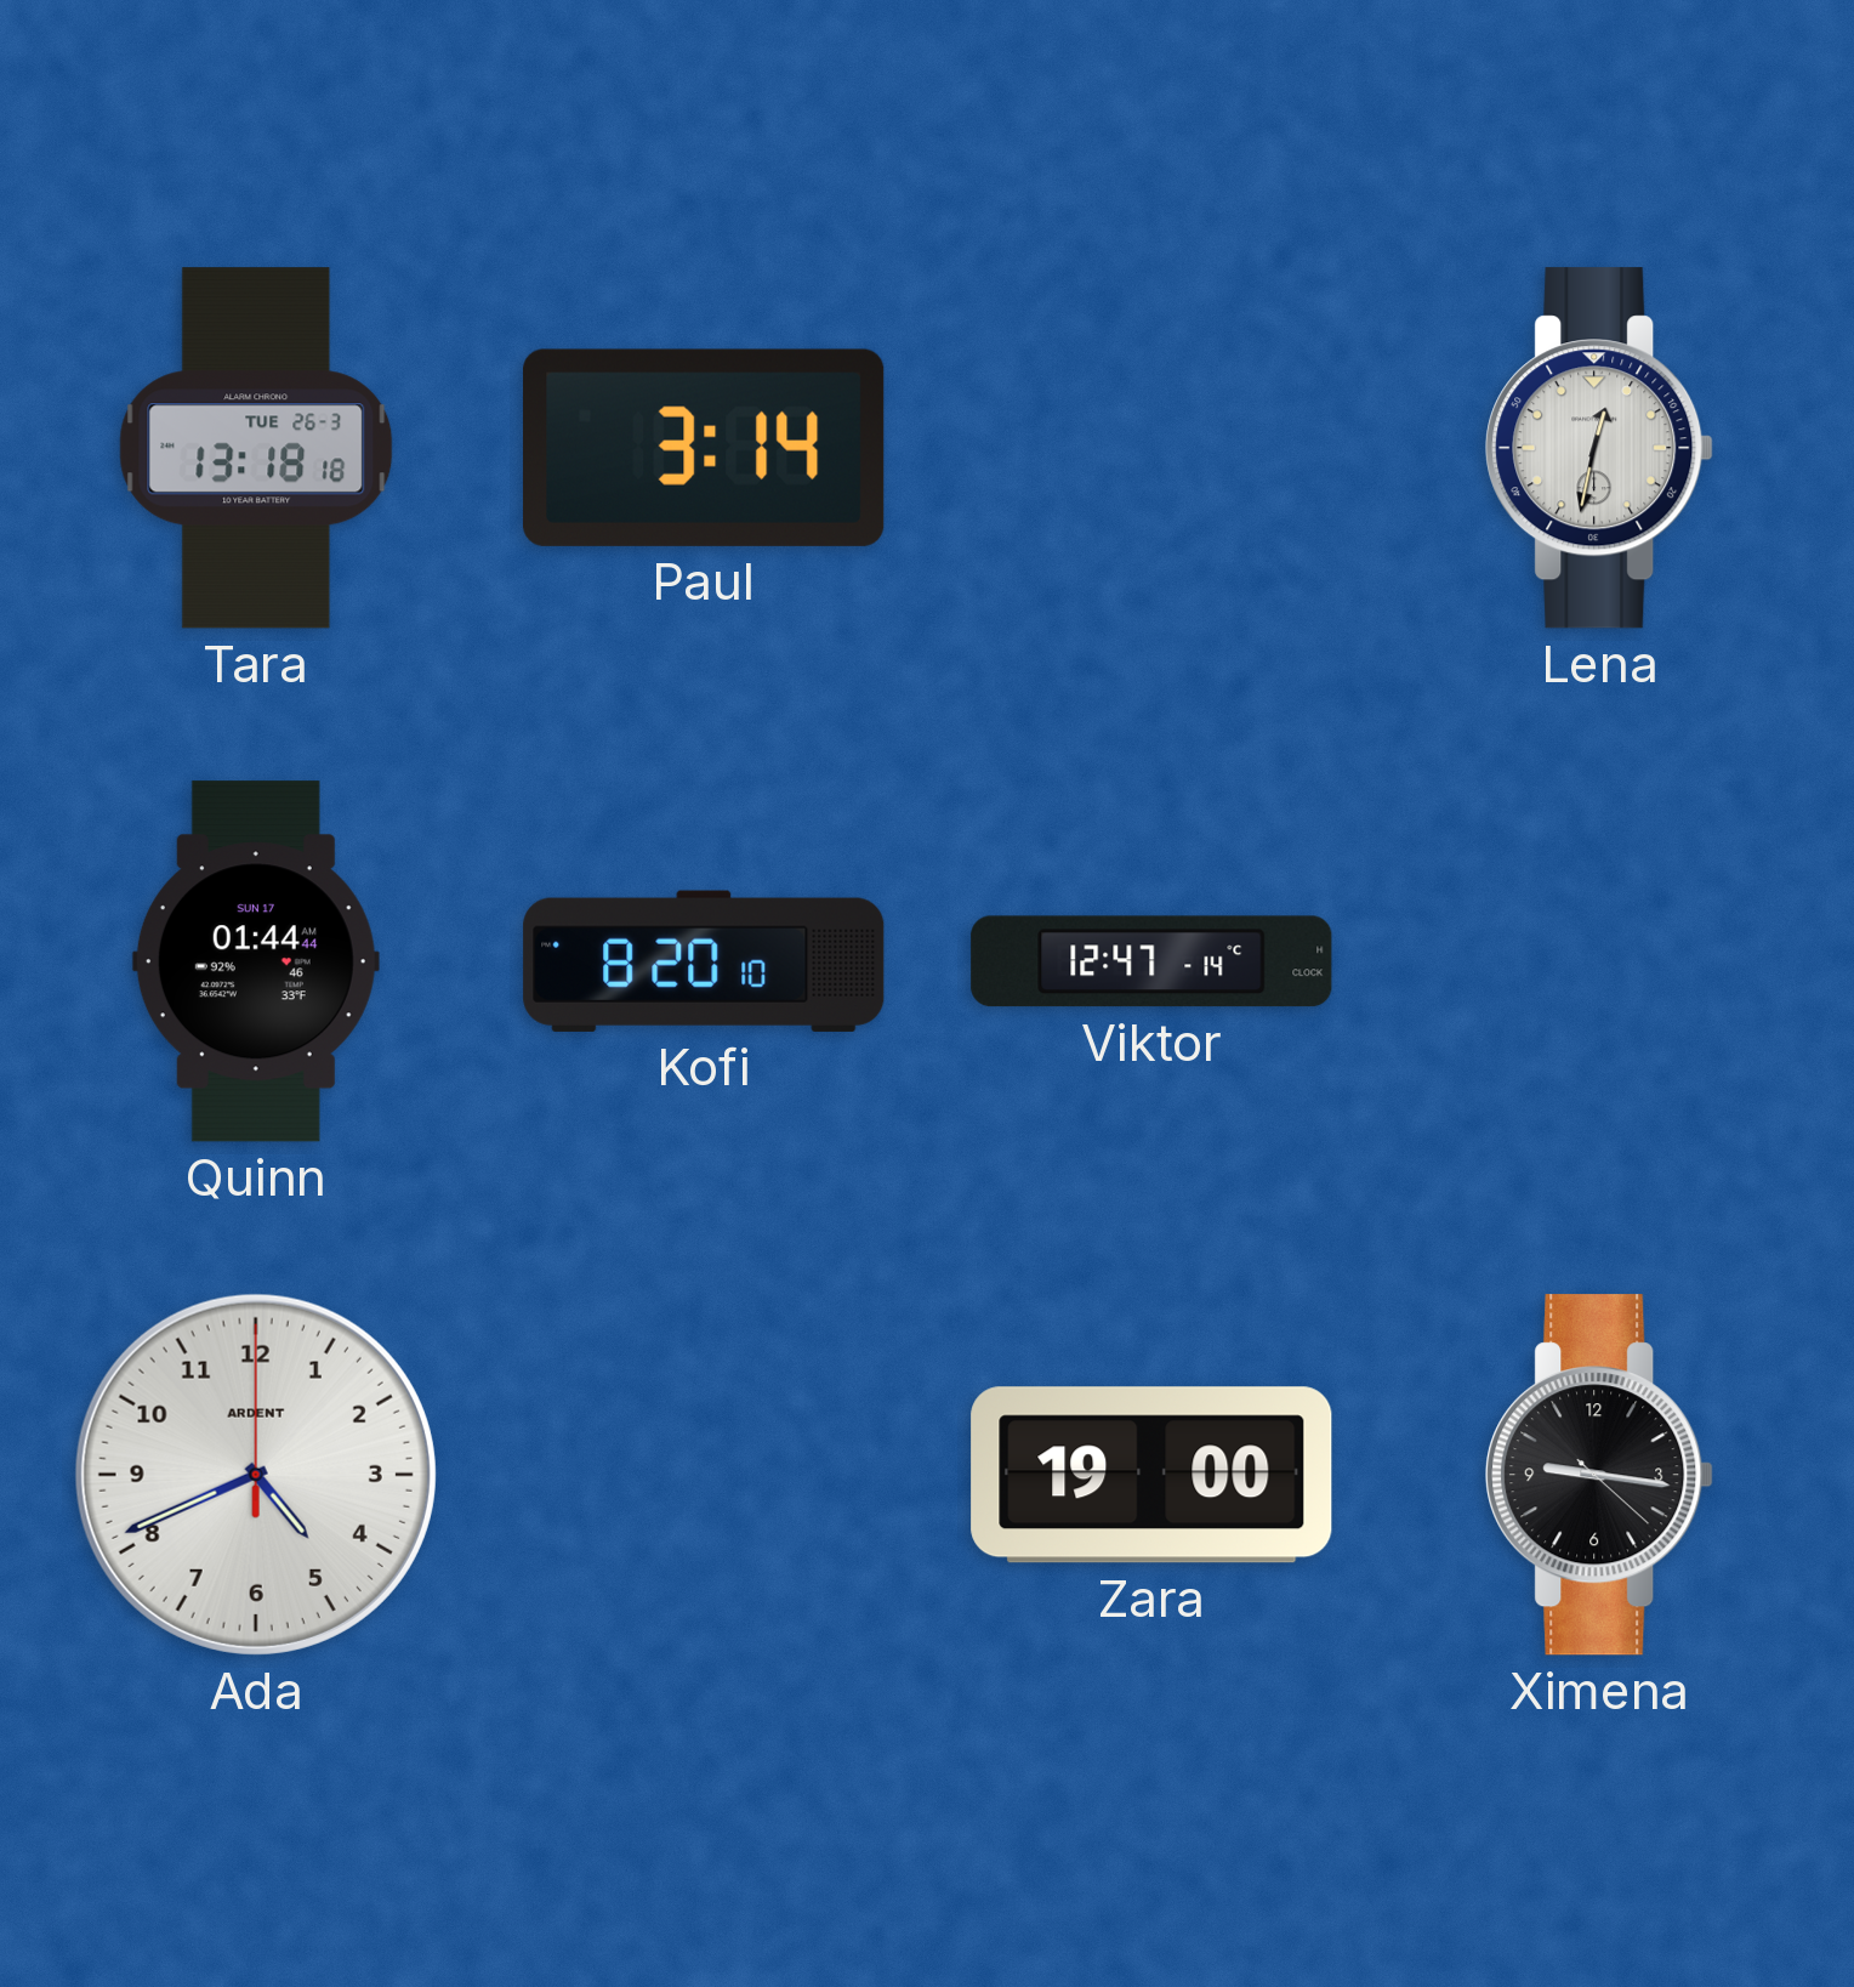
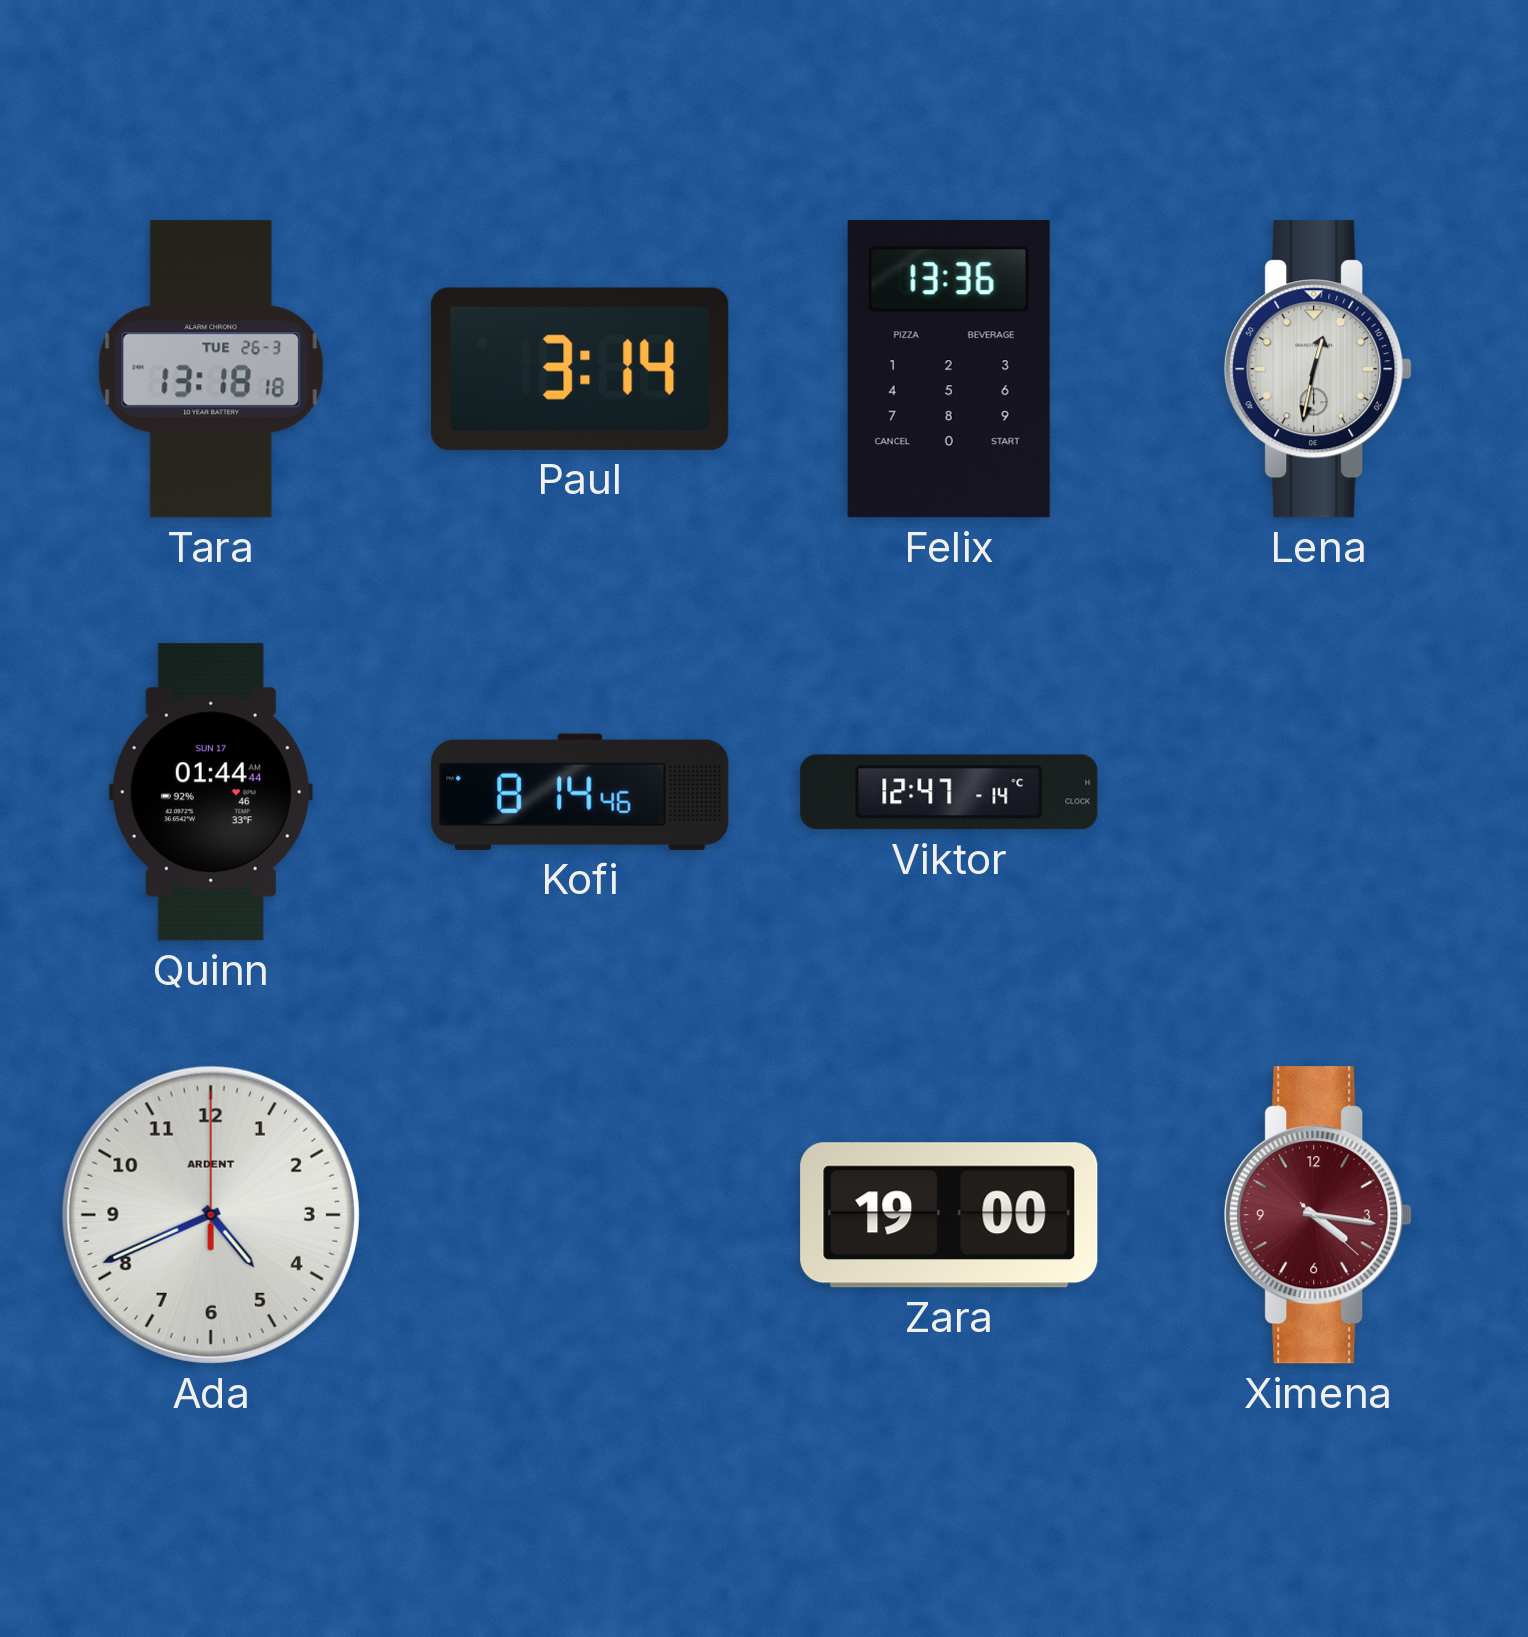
Felix: none -> 13:36 (949, 369)
Kofi: 8:20 -> 8:14 (580, 792)
Ximena: 9:16 -> 4:16 (1318, 1215)
Ximena dial: black -> burgundy (1318, 1215)
